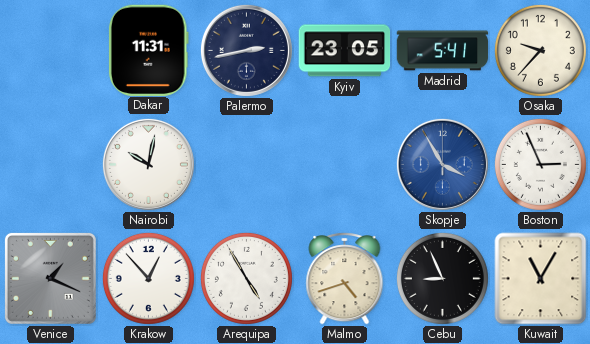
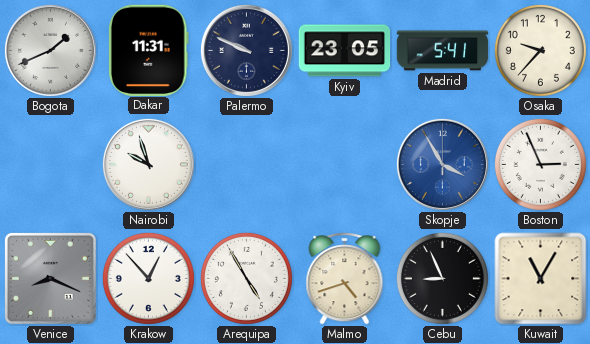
Bogota: none -> 1:41 (50, 50)
Palermo: 2:43 -> 9:49 (246, 50)
Nairobi: 10:02 -> 9:57 (148, 164)
Venice: 1:19 -> 8:19 (50, 278)
